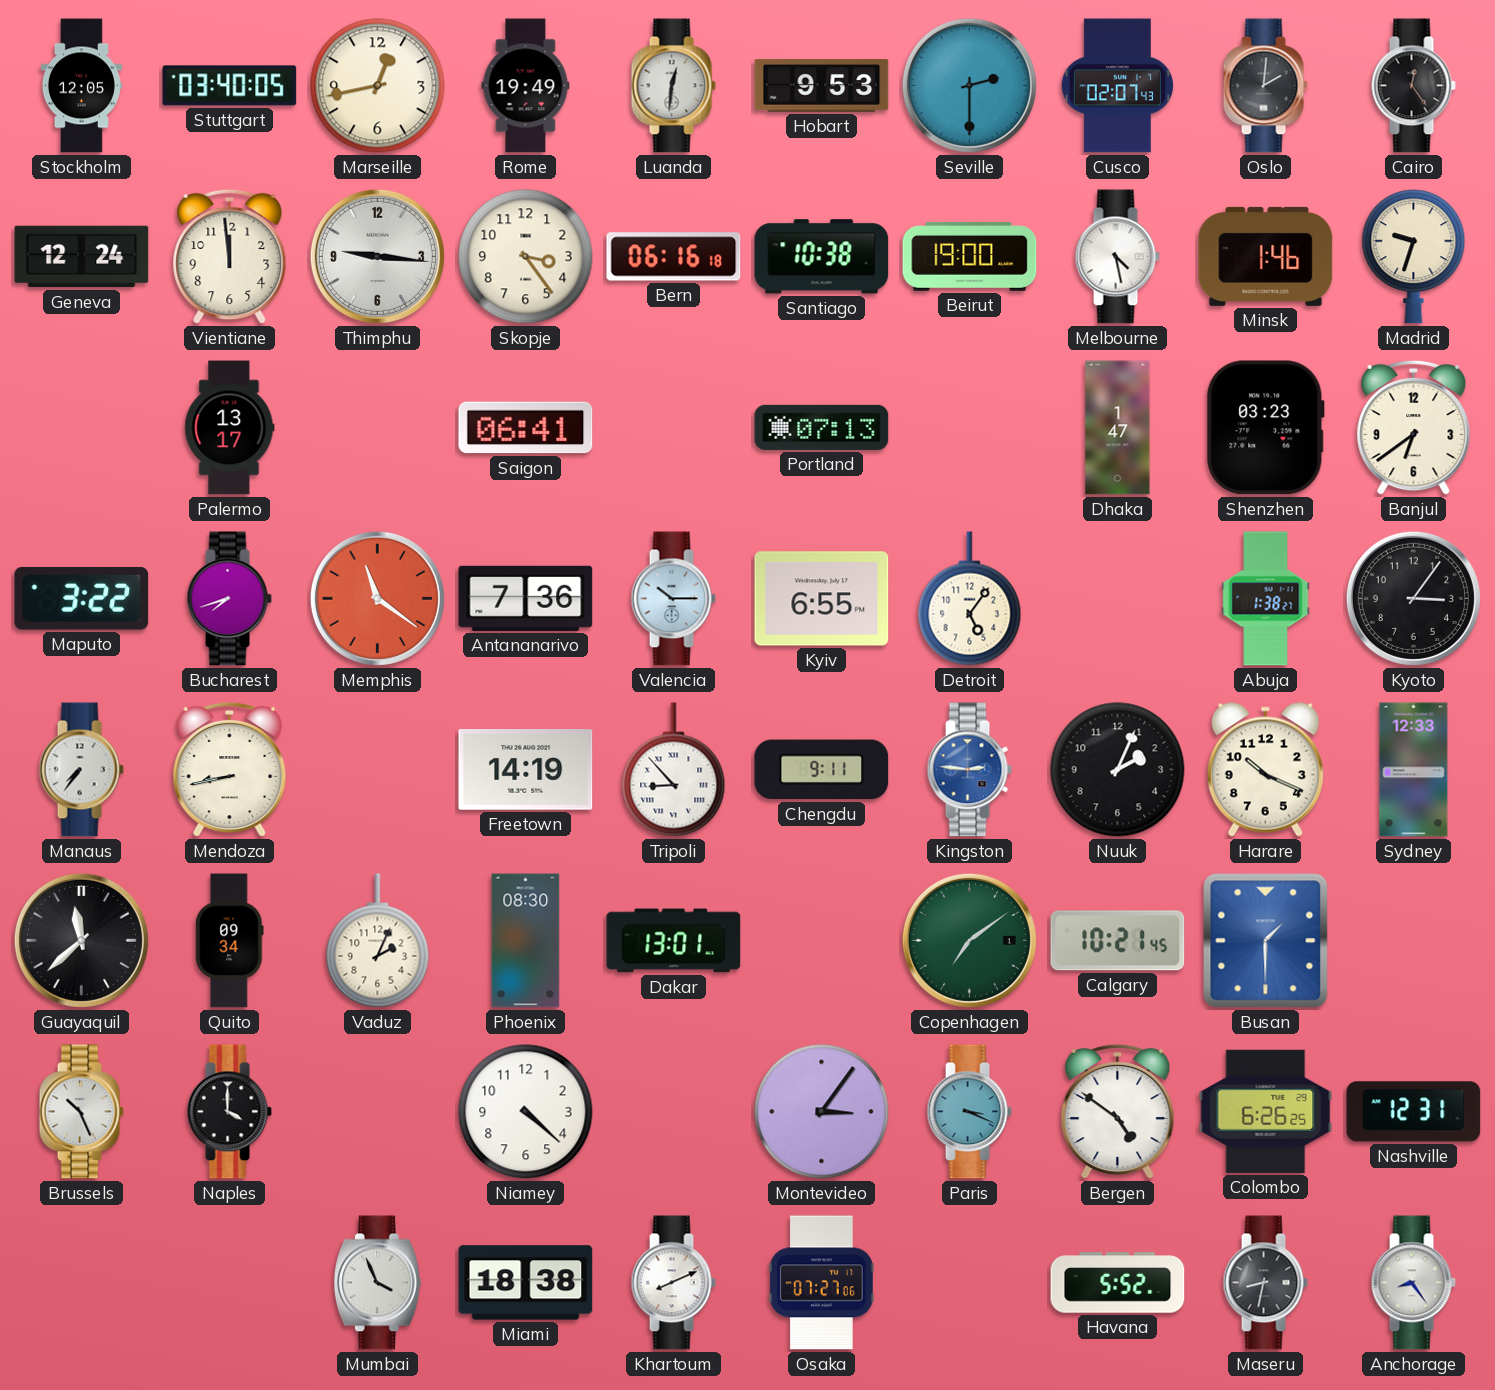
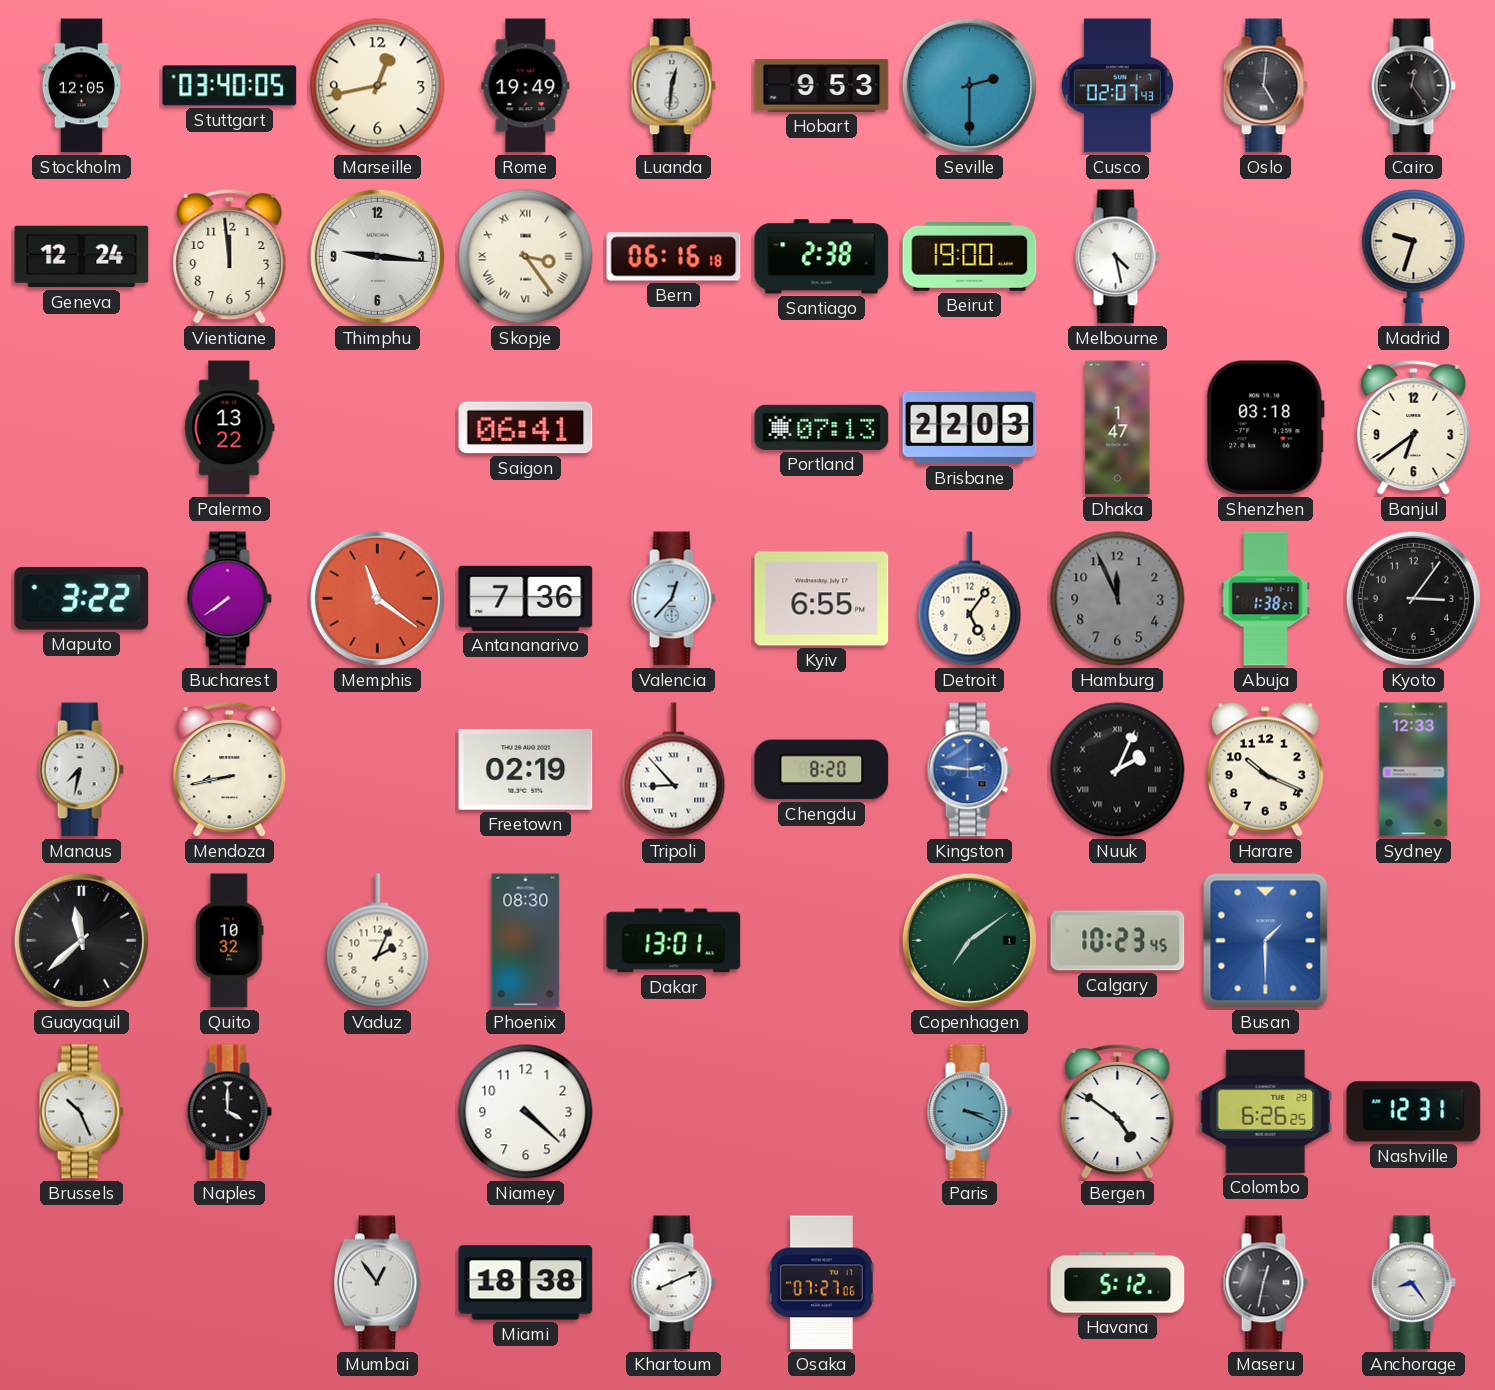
Oslo: 2:01 -> 5:01 (1265, 86)
Skopje numerals: Arabic -> Roman (526, 257)
Santiago: 10:38 -> 2:38 (822, 257)
Minsk: 1:46 -> none (1266, 256)
Palermo: 13:17 -> 13:22 (230, 428)
Brisbane: none -> 22:03 (970, 427)
Shenzhen: 03:23 -> 03:18 (1266, 428)
Bucharest: 7:42 -> 7:39 (229, 599)
Valencia: 10:15 -> 12:37 (673, 599)
Hamburg: none -> 11:56 (1118, 599)
Manaus: 7:36 -> 7:32 (81, 770)
Freetown: 14:19 -> 02:19 (526, 770)
Chengdu: 9:11 -> 8:20 (822, 770)
Nuuk numerals: Arabic -> Roman (1118, 770)
Quito: 09:34 -> 10:32 (230, 941)
Calgary: 10:21 -> 10:23 (1118, 941)
Montevideo: 3:06 -> none (822, 1112)
Mumbai: 3:56 -> 12:54 (377, 1283)
Havana: 5:52 -> 5:12 (1118, 1283)
Maseru: 8:32 -> 12:32 (1265, 1283)
